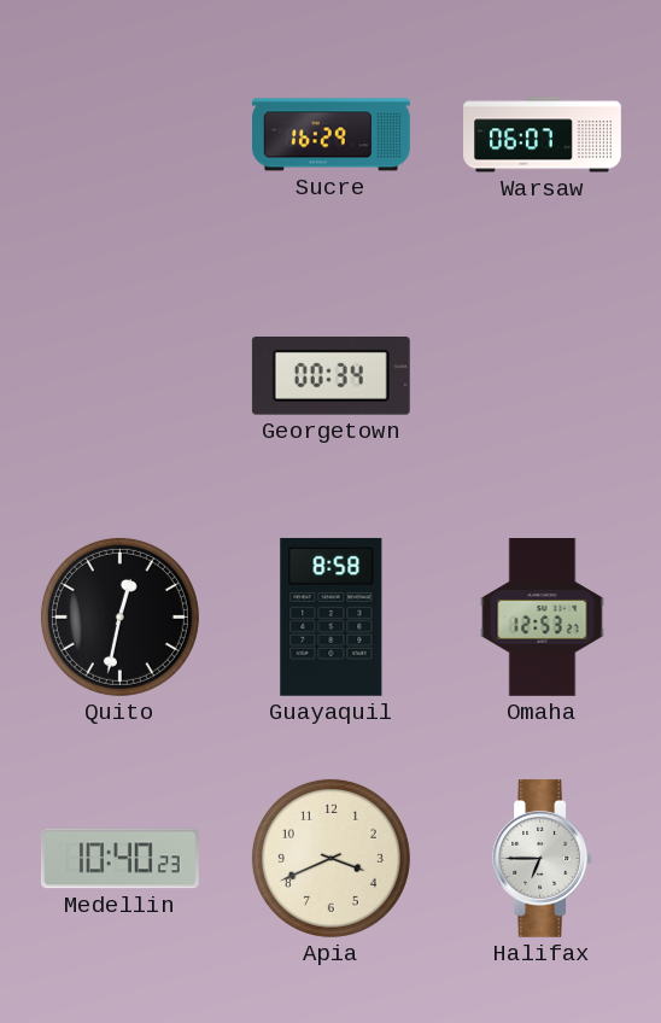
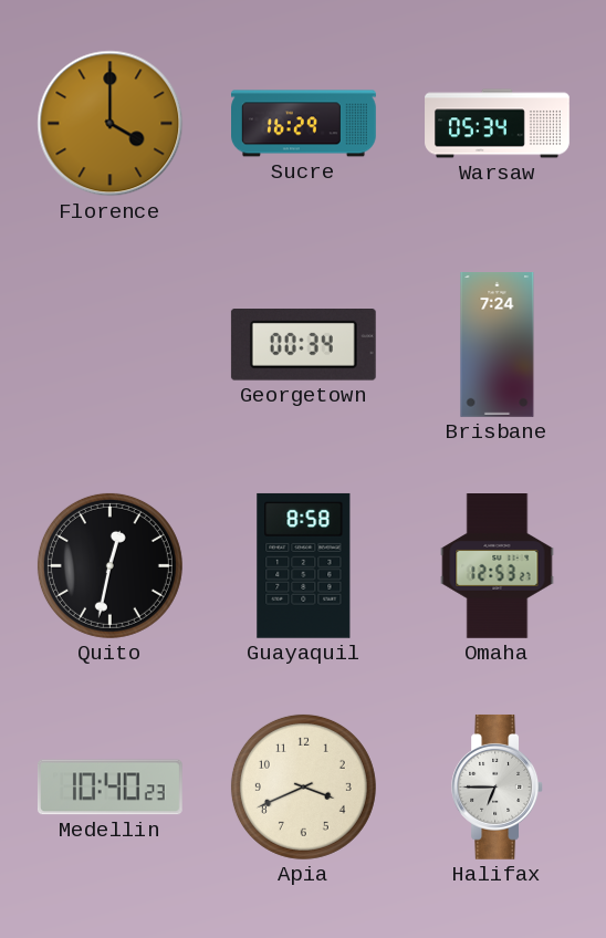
Florence: none -> 4:00 (111, 124)
Warsaw: 06:07 -> 05:34 (498, 124)
Brisbane: none -> 7:24 (498, 345)
